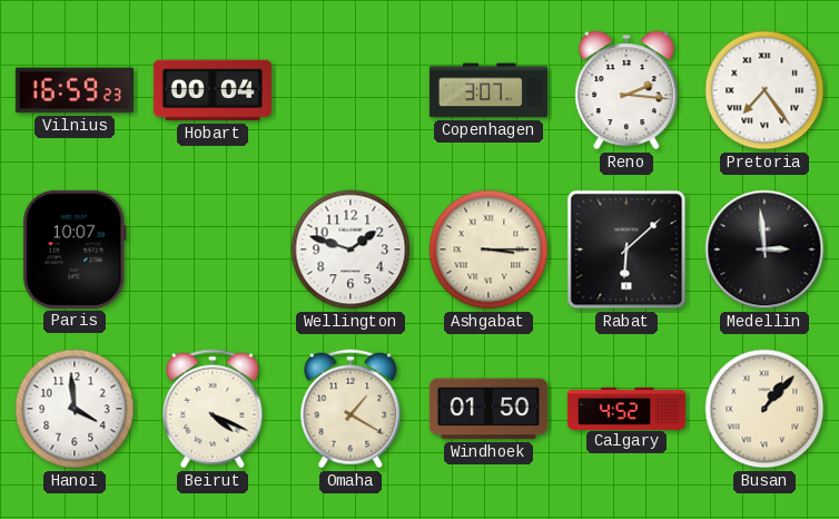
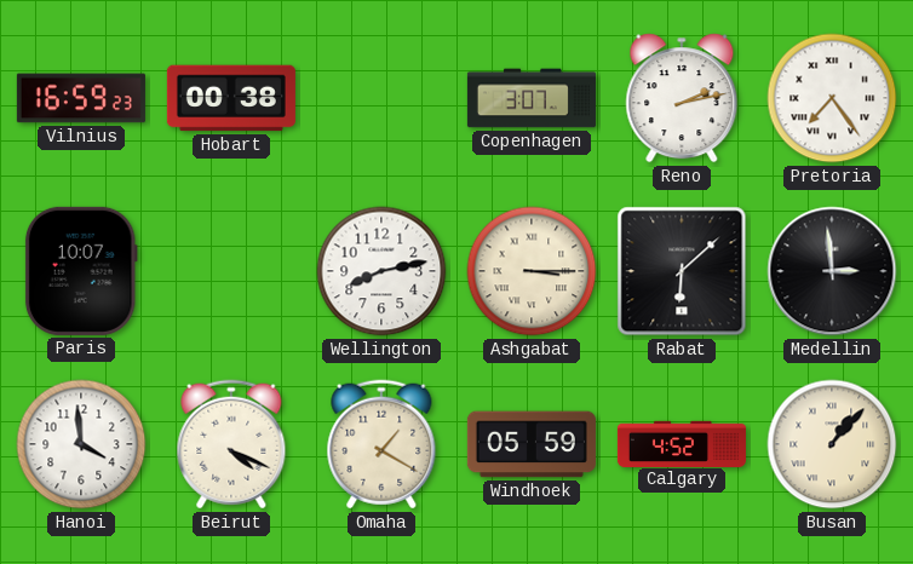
Hobart: 00:04 -> 00:38 (231, 98)
Reno: 2:16 -> 2:13 (682, 98)
Wellington: 1:48 -> 8:13 (381, 271)
Windhoek: 01:50 -> 05:59 (532, 444)
